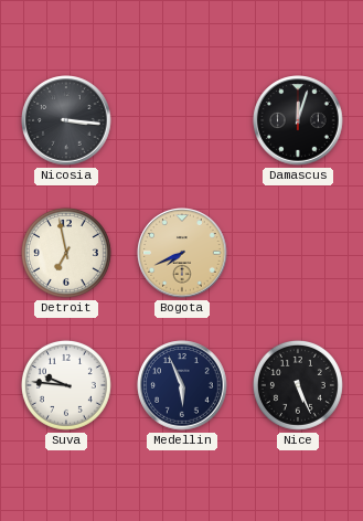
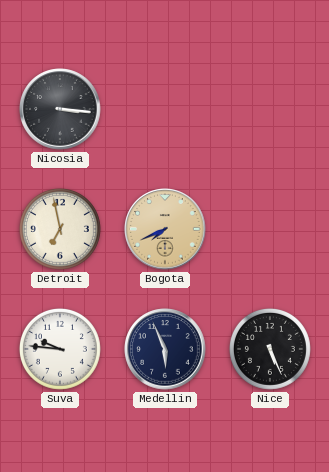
Damascus: 12:03 -> none (298, 120)
